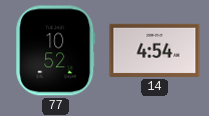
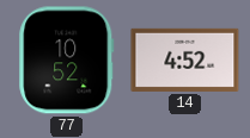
14: 4:54 -> 4:52 (185, 59)
